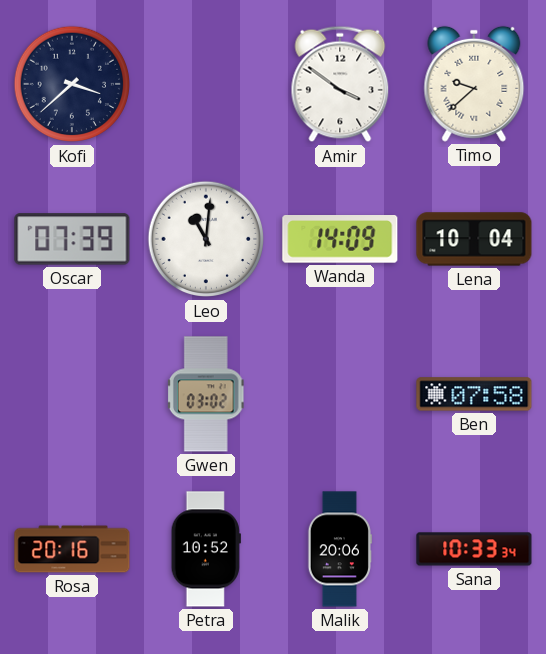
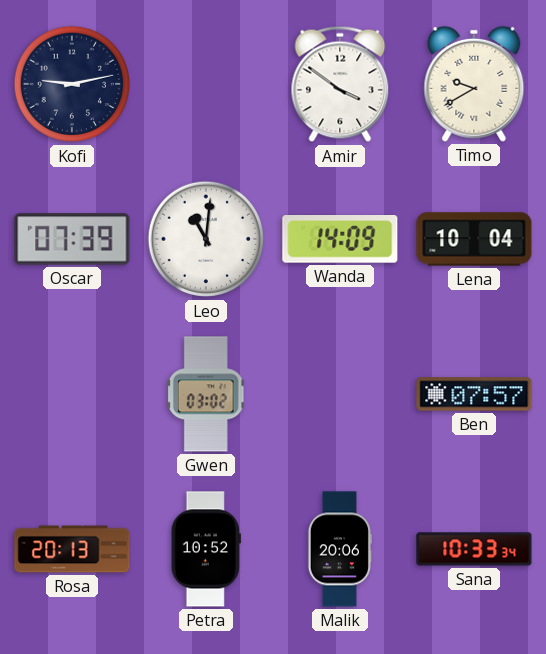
Kofi: 3:38 -> 9:13 (72, 84)
Timo: 9:38 -> 9:40 (474, 84)
Ben: 07:58 -> 07:57 (474, 394)
Rosa: 20:16 -> 20:13 (72, 549)
